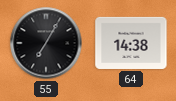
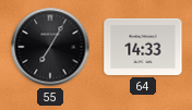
64: 14:38 -> 14:33 (143, 47)
